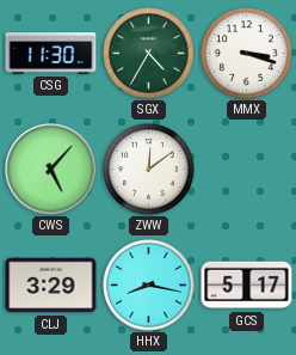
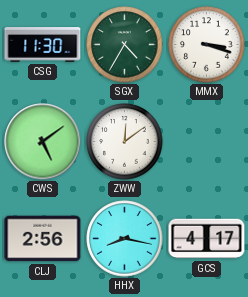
CWS: 5:07 -> 5:09 (43, 142)
CLJ: 3:29 -> 2:56 (43, 239)
GCS: 5:17 -> 4:17 (207, 239)
